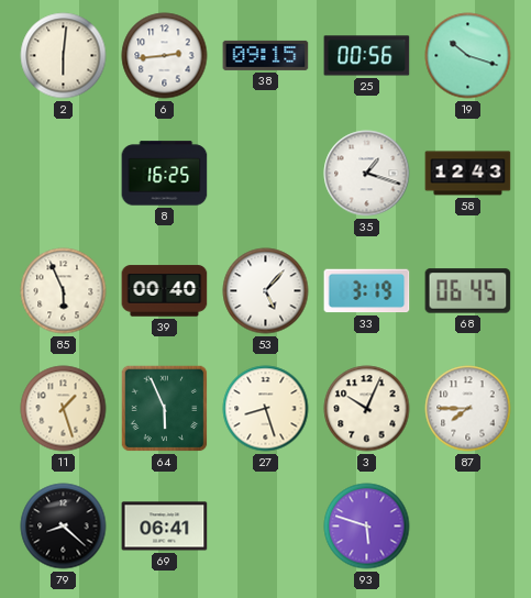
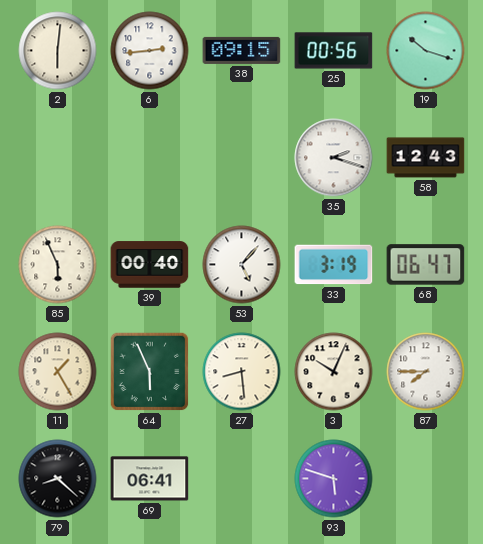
8: 16:25 -> none (165, 174)
35: 1:18 -> 2:18 (334, 158)
68: 06:45 -> 06:47 (426, 265)
11: 1:27 -> 1:25 (58, 372)
27: 8:27 -> 8:29 (242, 372)
